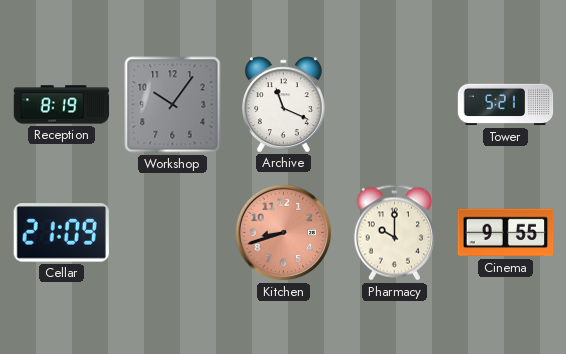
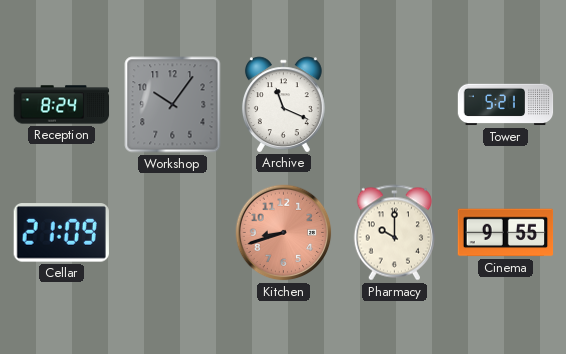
Reception: 8:19 -> 8:24 (62, 105)
